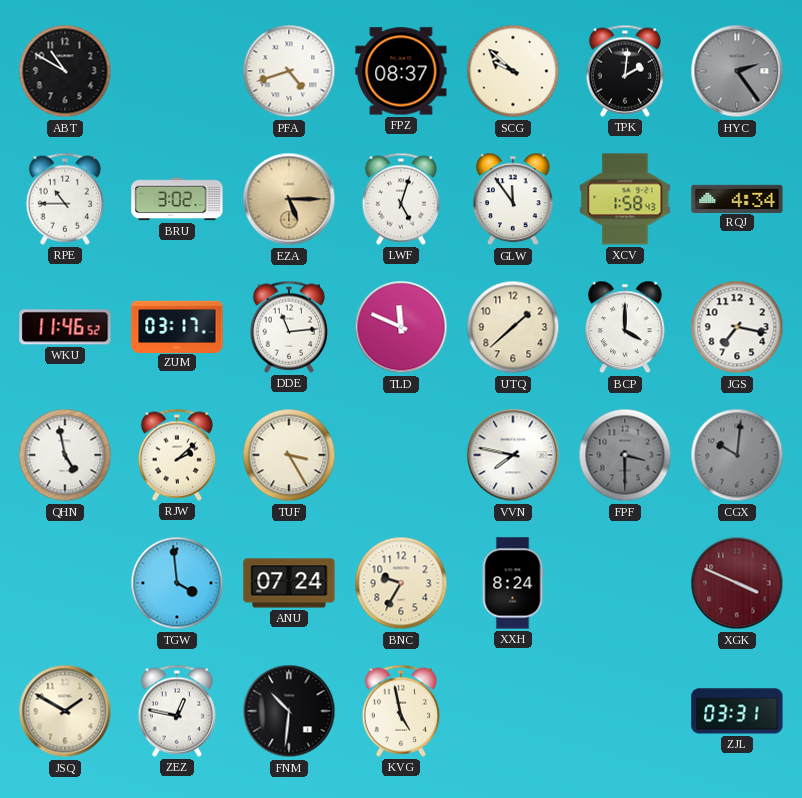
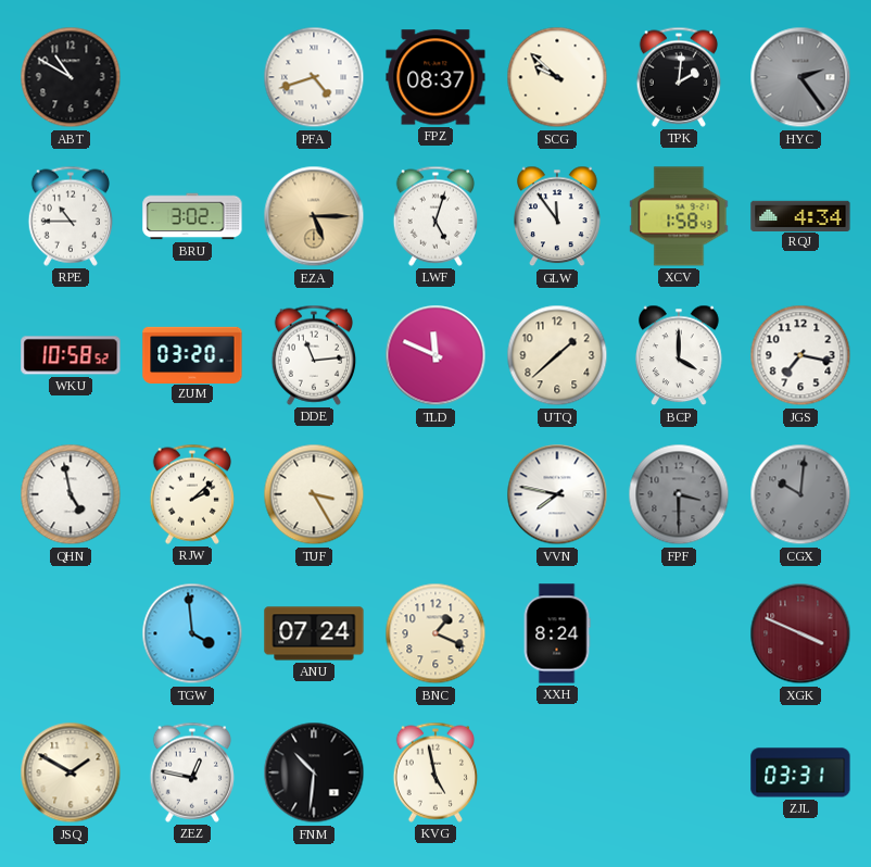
WKU: 11:46 -> 10:58 (71, 355)
ZUM: 03:17 -> 03:20 (192, 354)
BNC: 9:35 -> 1:19 (435, 633)
